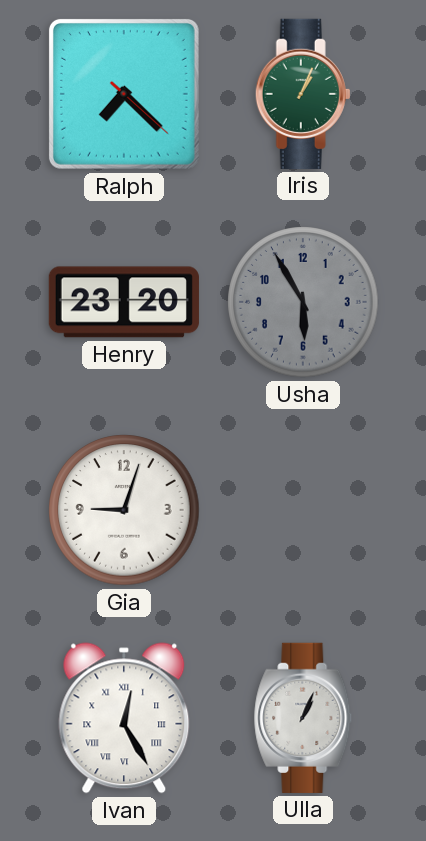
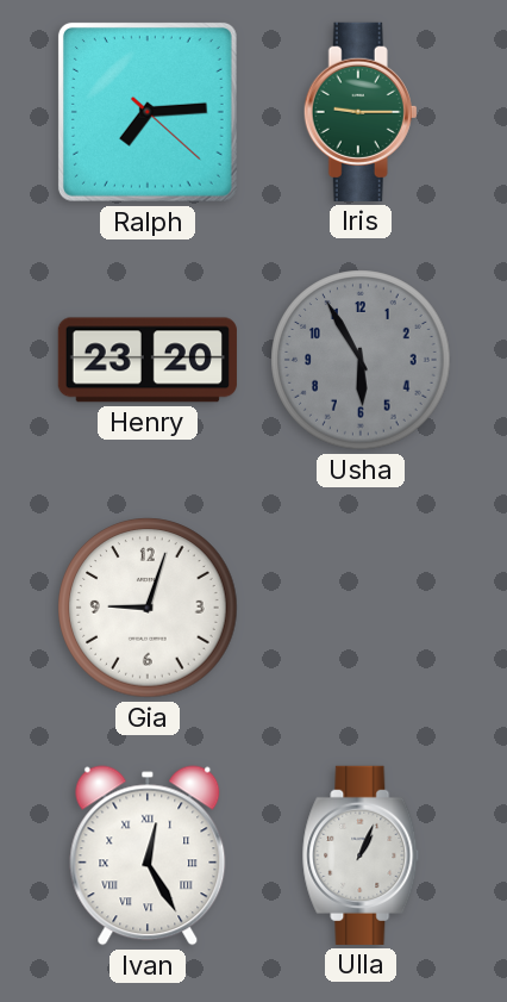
Ralph: 7:22 -> 7:14 (148, 112)
Iris: 1:04 -> 9:15 (361, 112)
